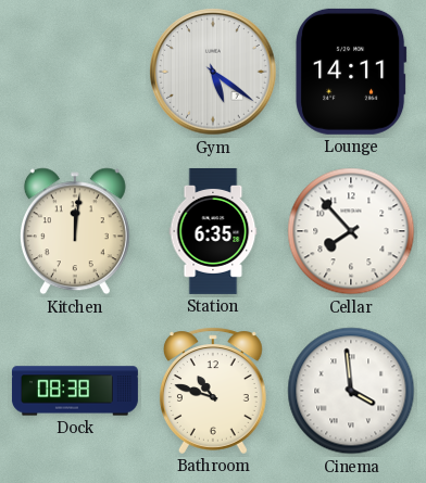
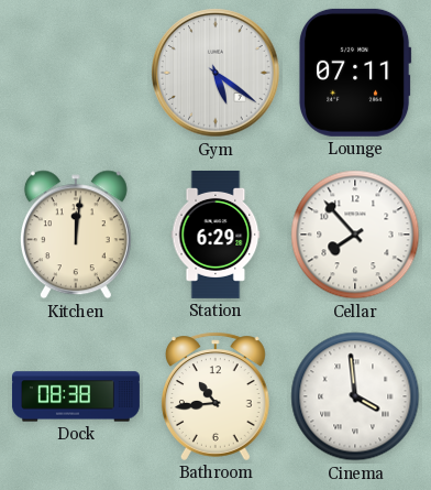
Lounge: 14:11 -> 07:11 (355, 73)
Station: 6:35 -> 6:29 (215, 235)
Bathroom: 10:48 -> 10:44 (215, 396)
